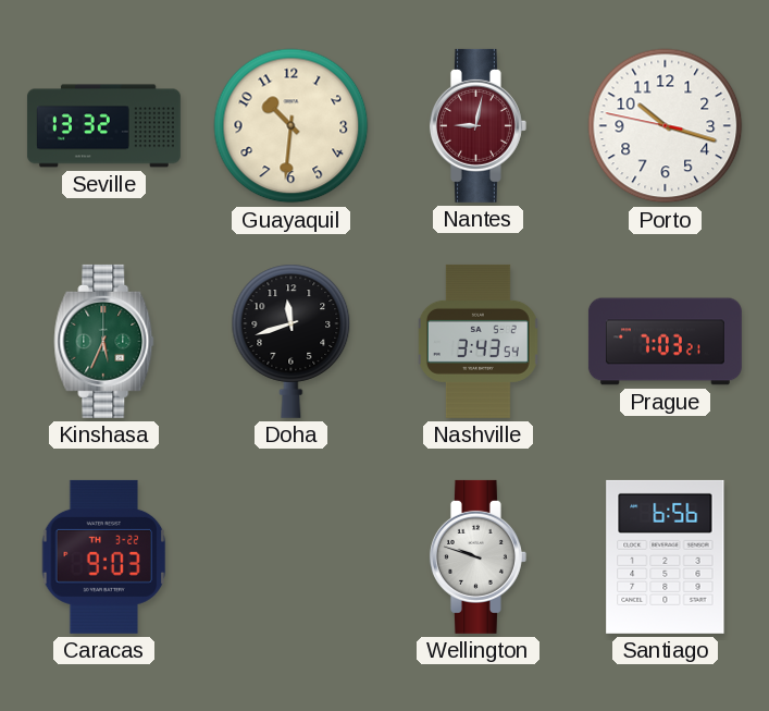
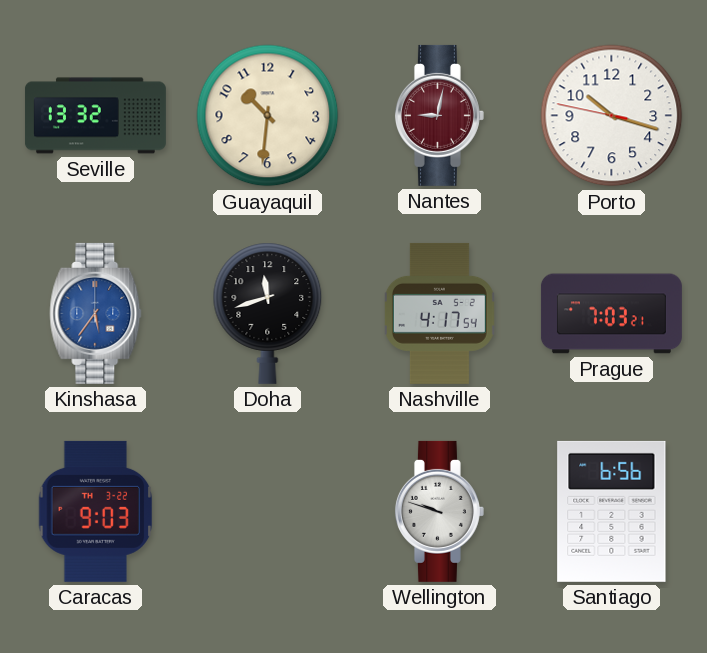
Kinshasa: 5:34 -> 5:36 (96, 313)
Kinshasa dial: green -> blue (96, 313)
Nashville: 3:43 -> 4:17 (439, 313)
